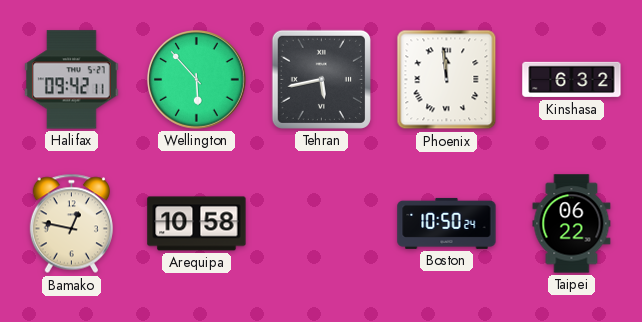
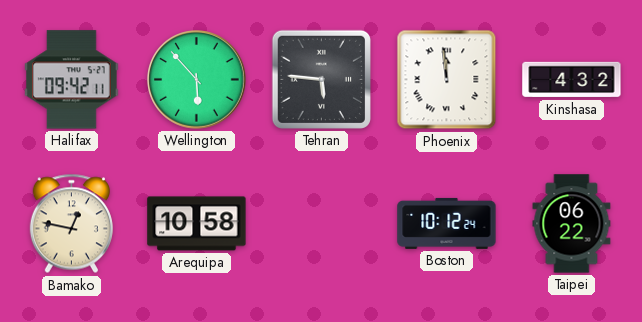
Tehran: 5:43 -> 5:46 (321, 79)
Kinshasa: 6:32 -> 4:32 (572, 80)
Boston: 10:50 -> 10:12 (447, 223)
